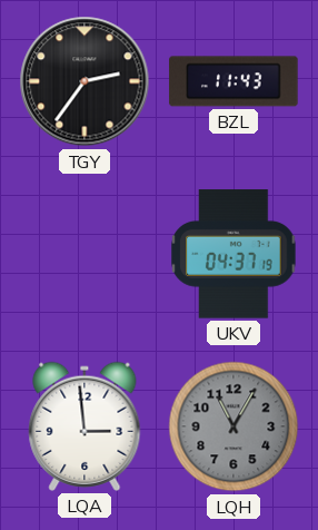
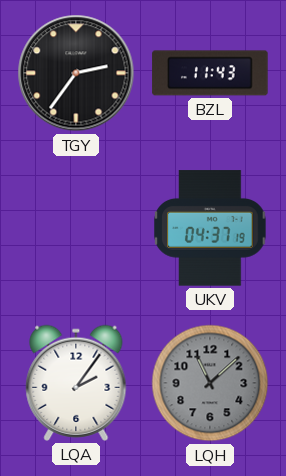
LQA: 2:59 -> 2:06 (76, 383)
LQH: 11:05 -> 11:08 (210, 383)
